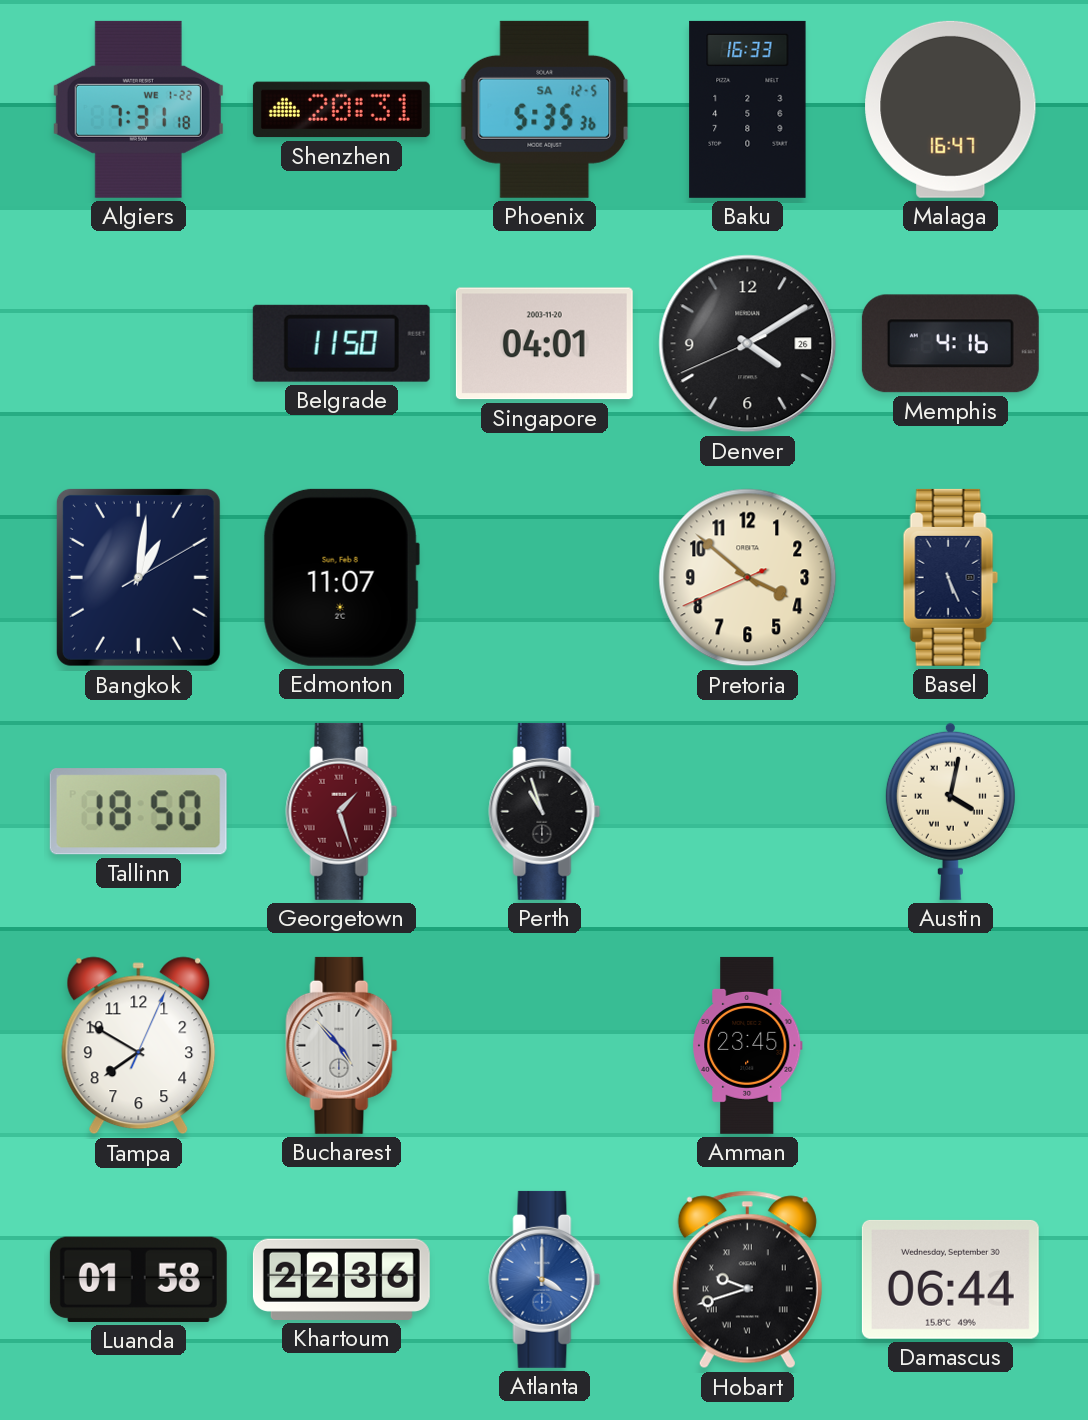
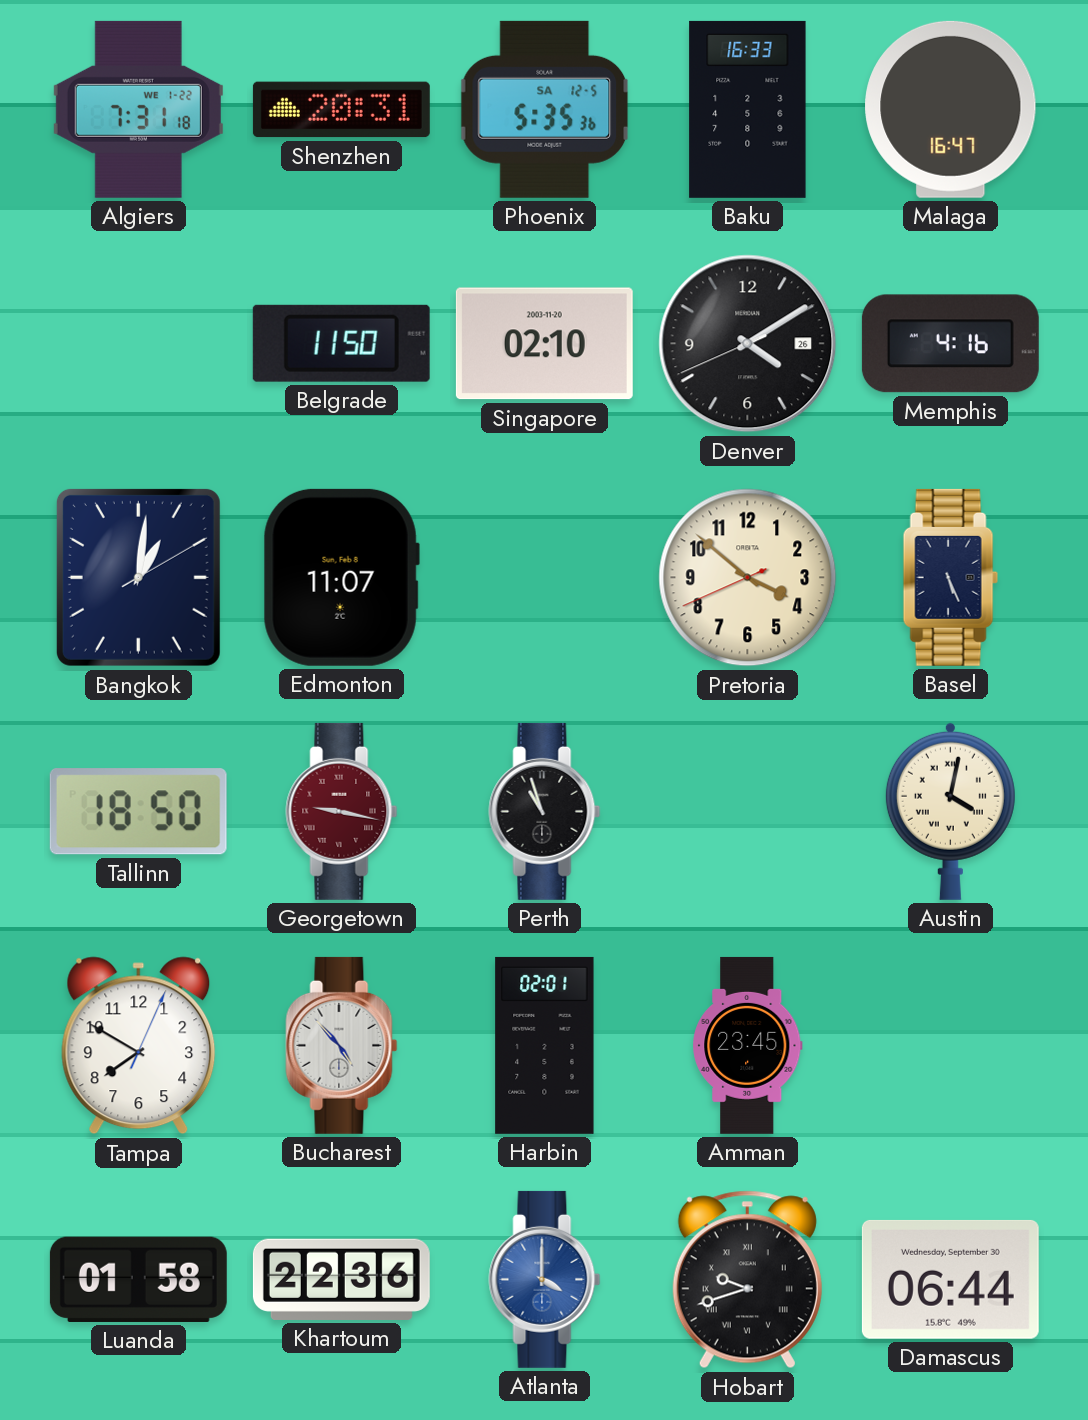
Singapore: 04:01 -> 02:10 (544, 344)
Georgetown: 1:27 -> 9:17 (342, 811)
Harbin: none -> 02:01 (545, 1045)
